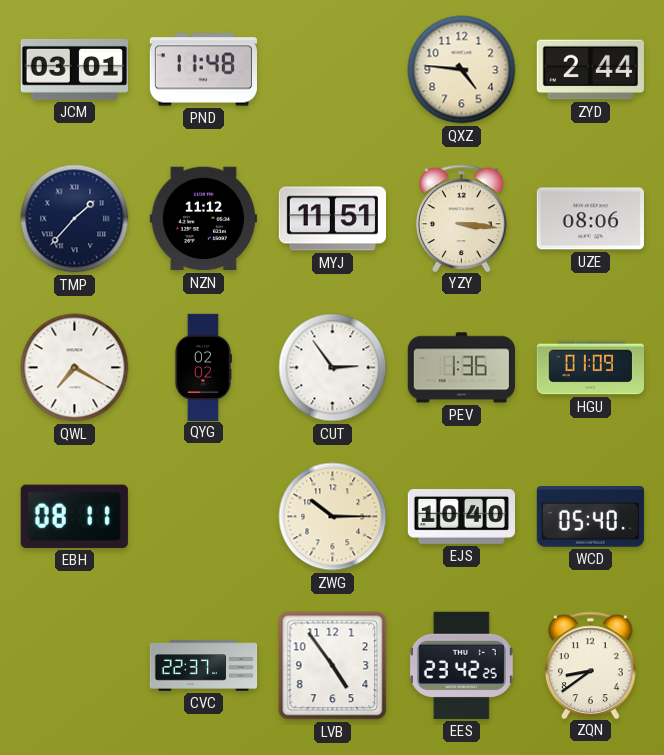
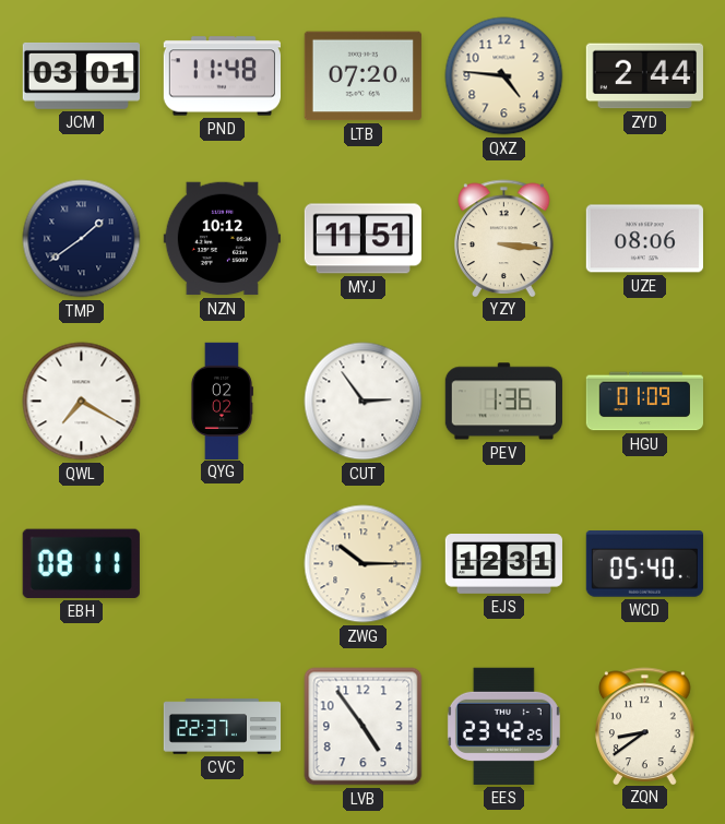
LTB: none -> 07:20 (362, 76)
TMP: 1:37 -> 1:39 (82, 239)
NZN: 11:12 -> 10:12 (222, 239)
EJS: 10:40 -> 12:31 (503, 564)
